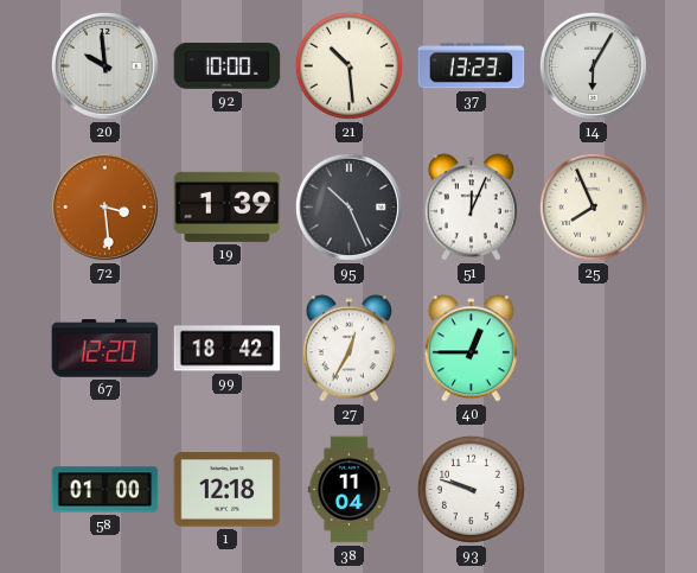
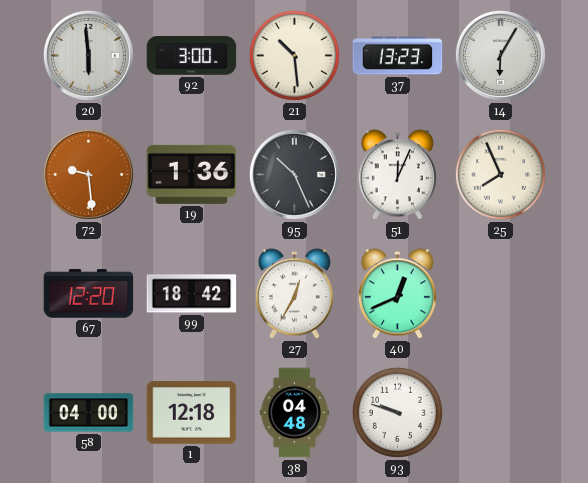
20: 9:59 -> 5:59 (88, 55)
92: 10:00 -> 3:00 (192, 56)
72: 3:29 -> 9:29 (88, 174)
19: 1:39 -> 1:36 (192, 174)
40: 12:45 -> 12:41 (397, 294)
58: 01:00 -> 04:00 (89, 413)
38: 11:04 -> 04:48 (295, 413)
